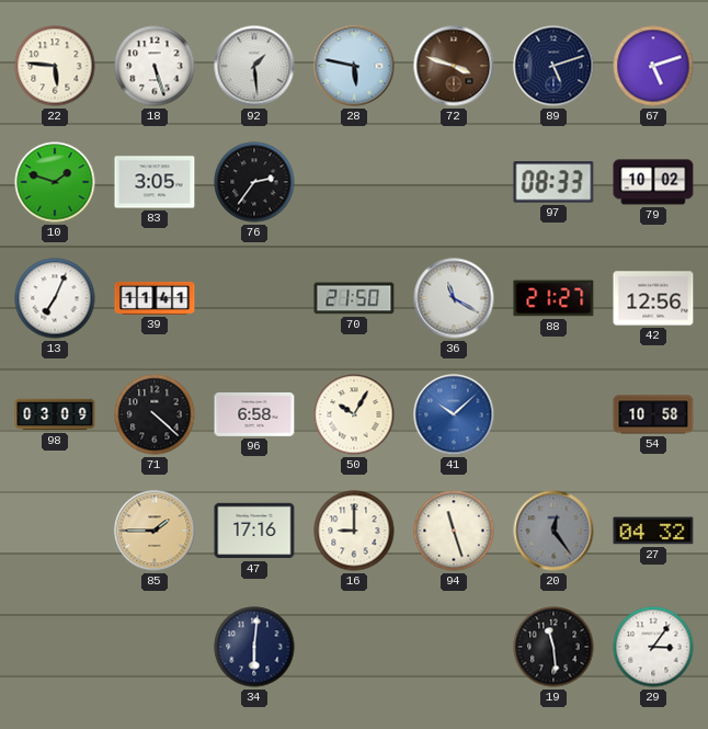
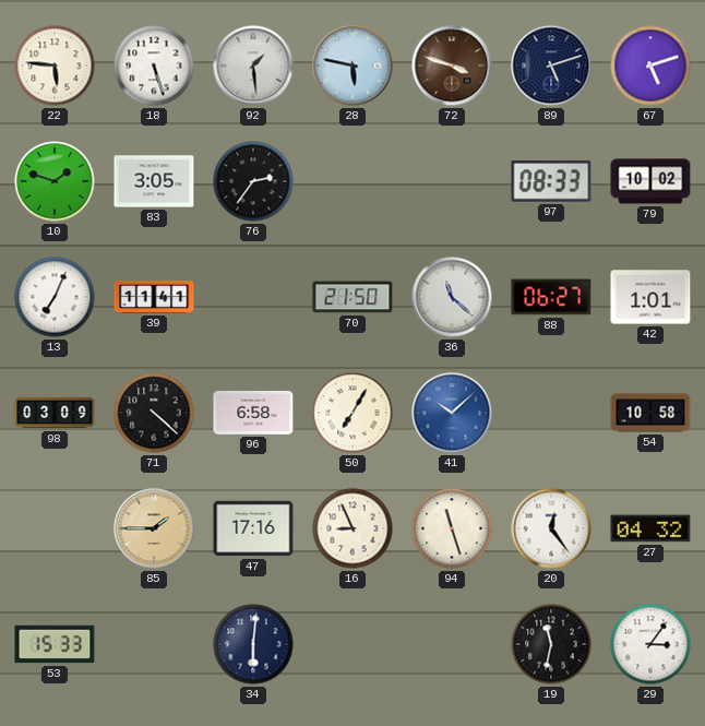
36: 11:20 -> 11:22 (452, 297)
88: 21:27 -> 06:27 (551, 297)
42: 12:56 -> 1:01 (650, 297)
50: 10:05 -> 7:05 (352, 413)
16: 9:00 -> 8:56 (352, 528)
20 dial: grey -> white (551, 528)
53: none -> 15:33 (55, 644)
19: 11:29 -> 11:32 (551, 644)
